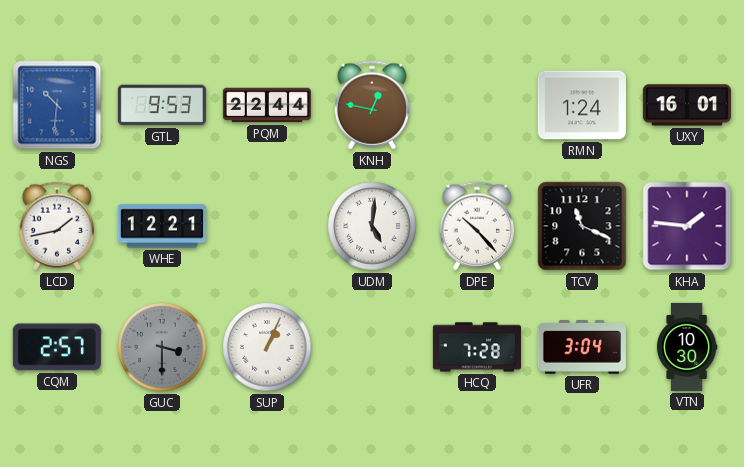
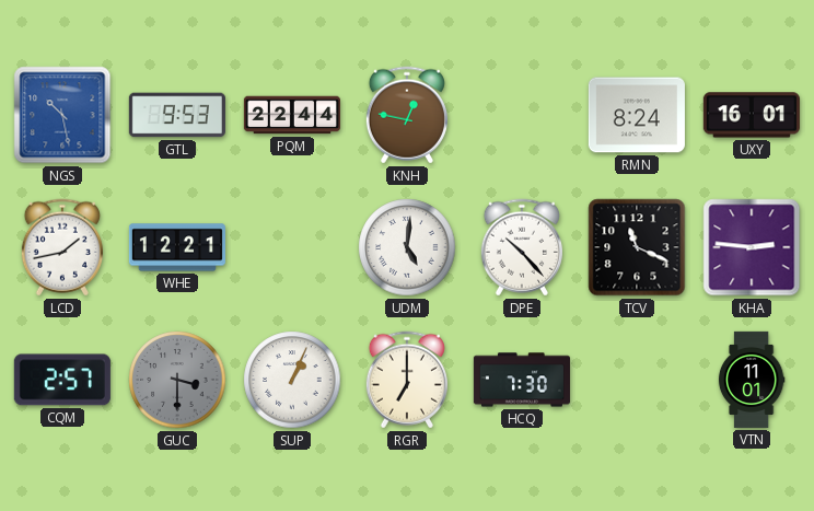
NGS: 10:31 -> 10:28 (62, 115)
RMN: 1:24 -> 8:24 (637, 115)
KHA: 1:46 -> 2:46 (752, 247)
RGR: none -> 7:00 (407, 380)
HCQ: 7:28 -> 7:30 (522, 380)
UFR: 3:04 -> none (582, 347)
VTN: 10:30 -> 11:01 (752, 380)
